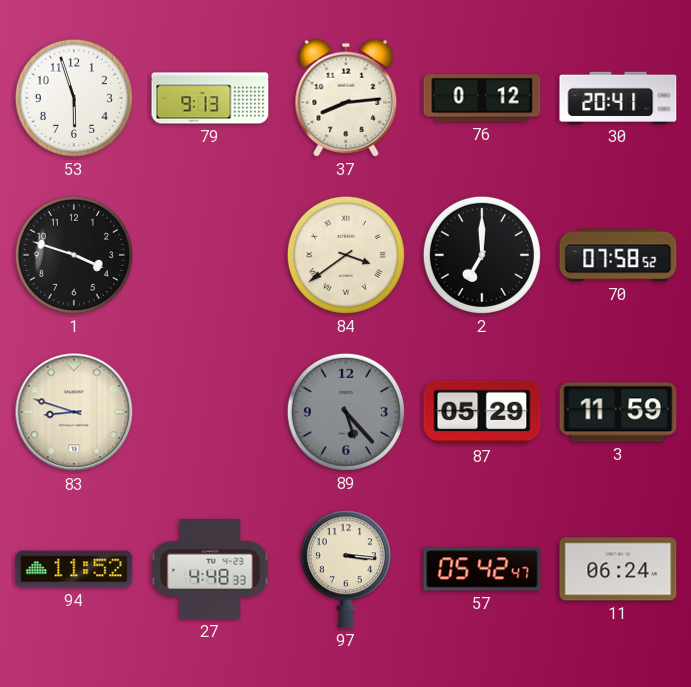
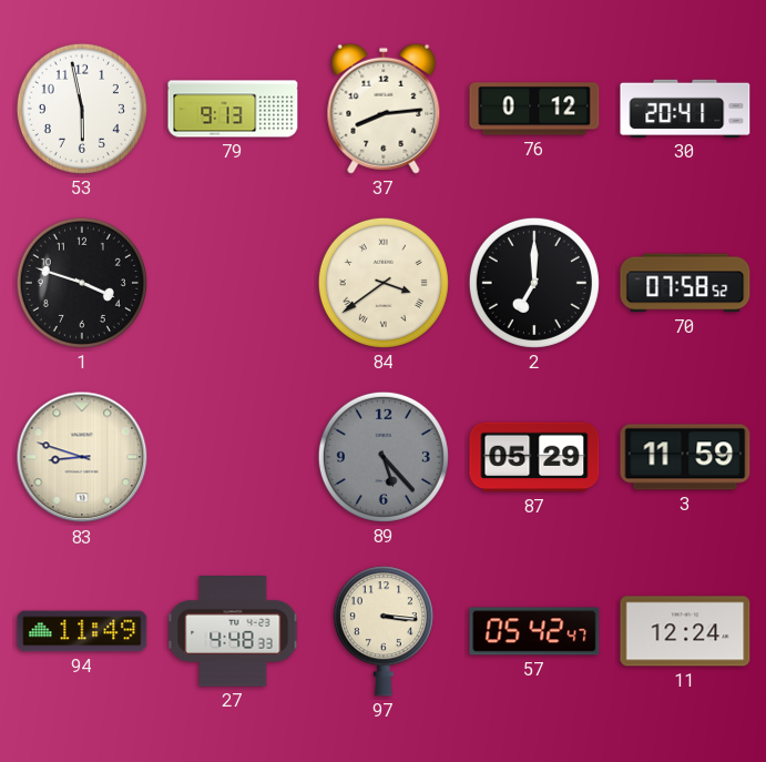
53: 5:57 -> 5:58 (82, 109)
94: 11:52 -> 11:49 (82, 631)
11: 06:24 -> 12:24 (685, 631)
